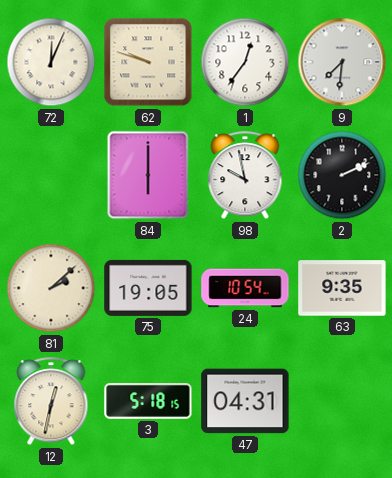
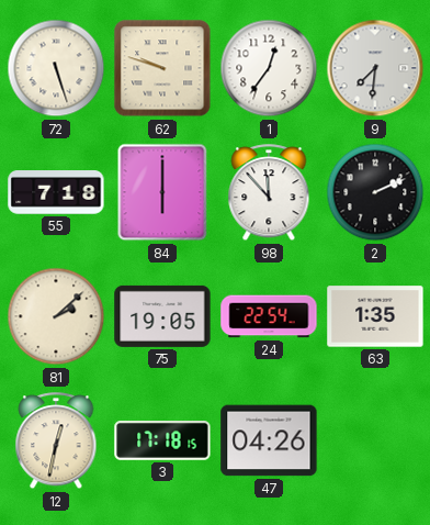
72: 12:04 -> 5:27 (56, 68)
55: none -> 7:18 (56, 193)
98: 9:58 -> 11:53 (269, 193)
24: 10:54 -> 22:54 (269, 316)
63: 9:35 -> 1:35 (375, 316)
3: 5:18 -> 17:18 (162, 442)
47: 04:31 -> 04:26 (269, 440)
